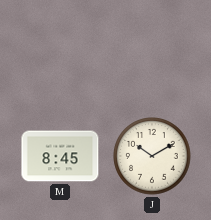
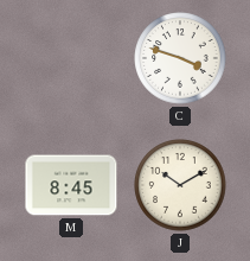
C: none -> 3:48 (180, 58)
